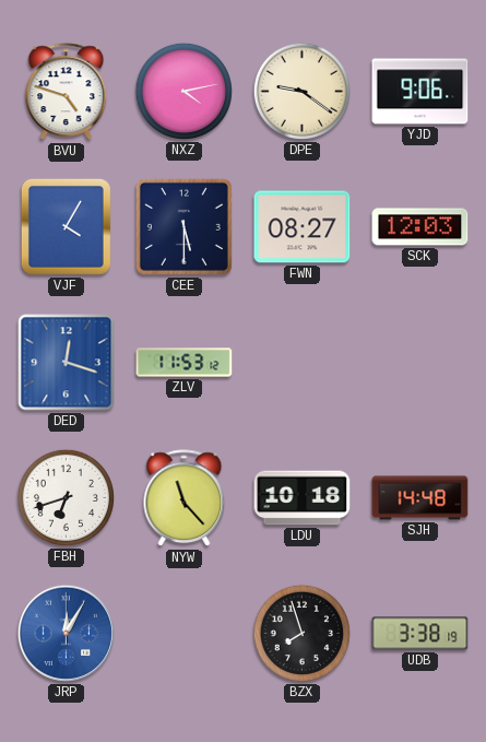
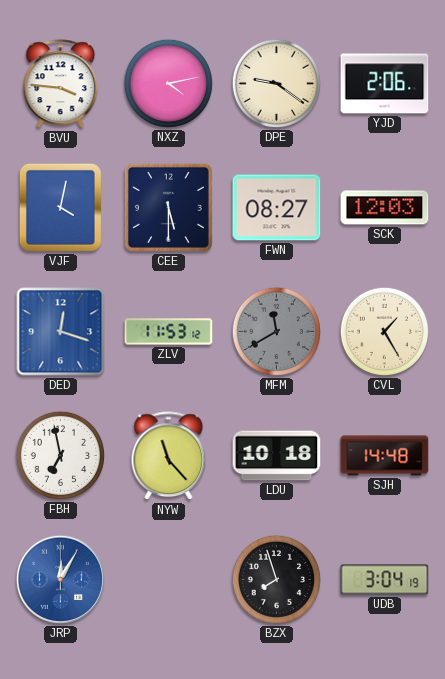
BVU: 4:48 -> 3:46 (61, 84)
YJD: 9:06 -> 2:06 (385, 84)
VJF: 4:05 -> 4:02 (60, 207)
MFM: none -> 11:40 (276, 331)
CVL: none -> 1:25 (384, 331)
FBH: 6:42 -> 6:58 (60, 455)
UDB: 3:38 -> 3:04 (385, 580)
